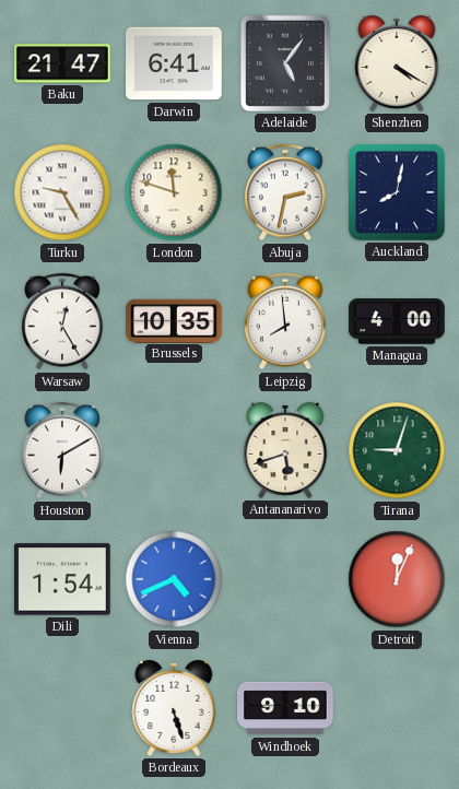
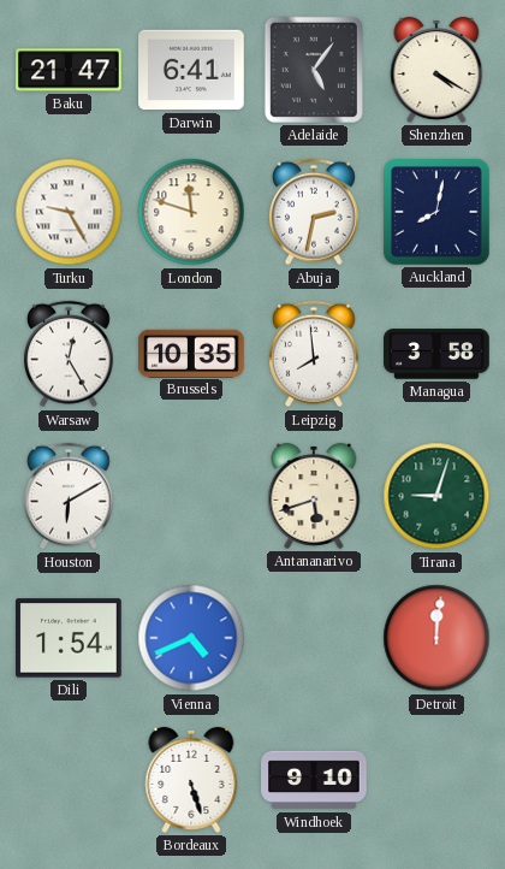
Managua: 4:00 -> 3:58 (436, 354)
Detroit: 12:04 -> 12:01 (436, 638)
